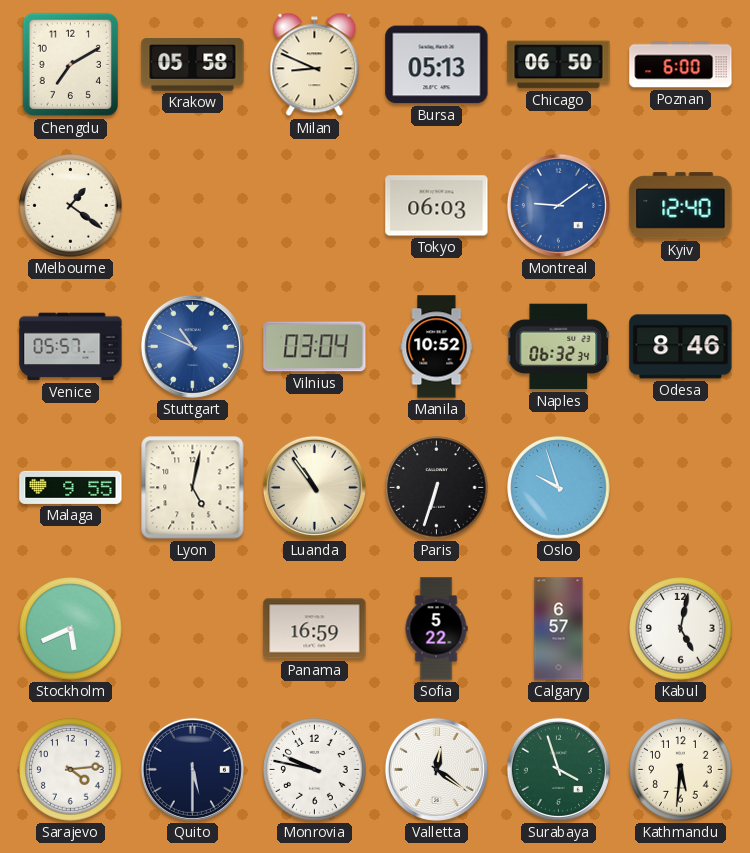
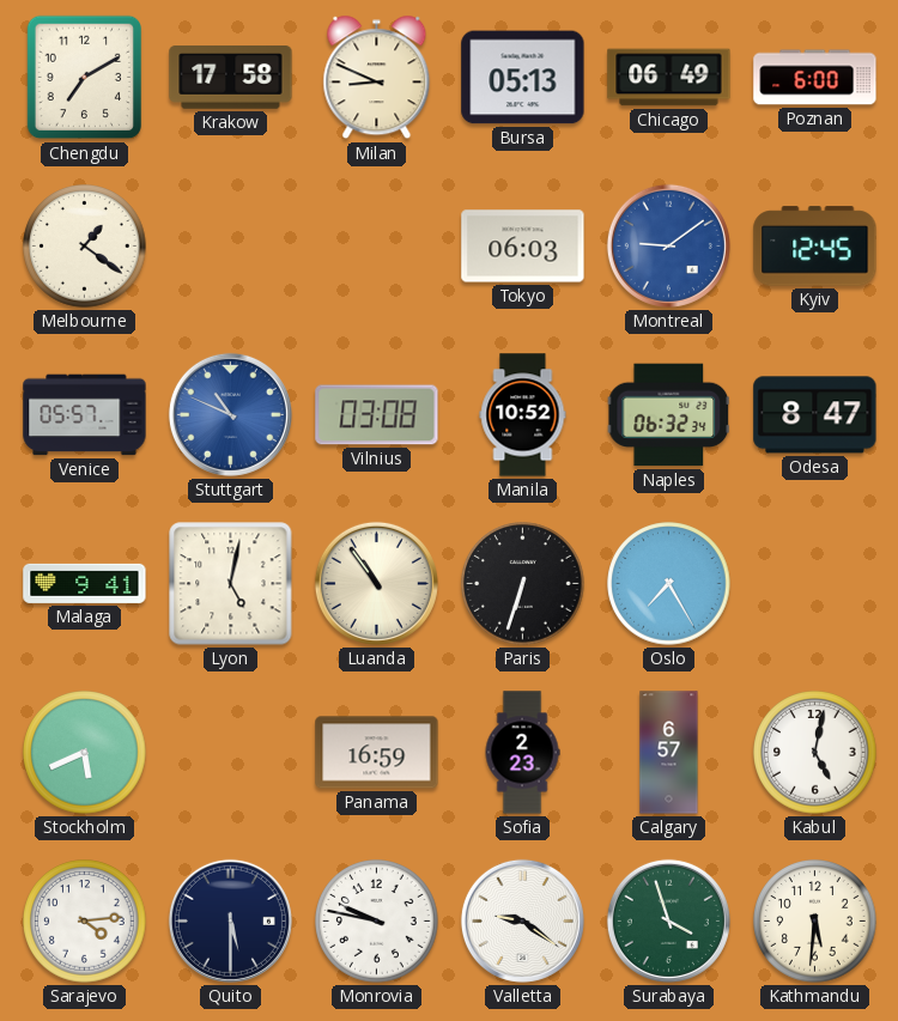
Krakow: 05:58 -> 17:58 (231, 78)
Chicago: 06:50 -> 06:49 (669, 78)
Kyiv: 12:40 -> 12:45 (815, 247)
Vilnius: 03:04 -> 03:08 (377, 415)
Odesa: 8:46 -> 8:47 (815, 415)
Malaga: 9:55 -> 9:41 (85, 583)
Oslo: 9:57 -> 7:25 (669, 584)
Sofia: 5:22 -> 2:23 (522, 753)
Valletta: 12:21 -> 9:21 (522, 920)
